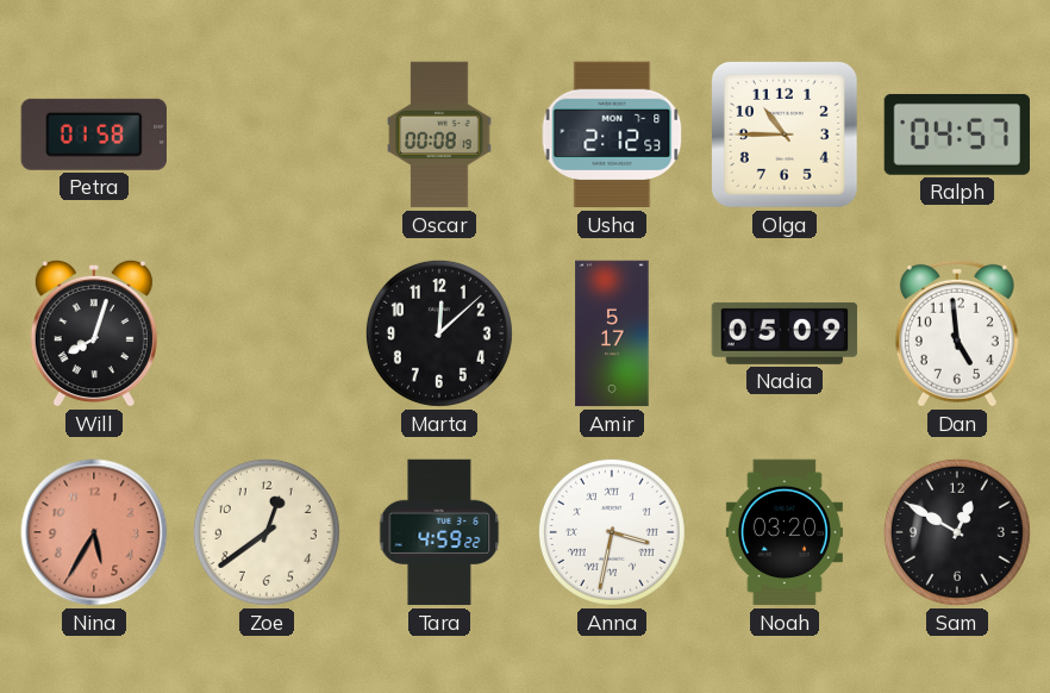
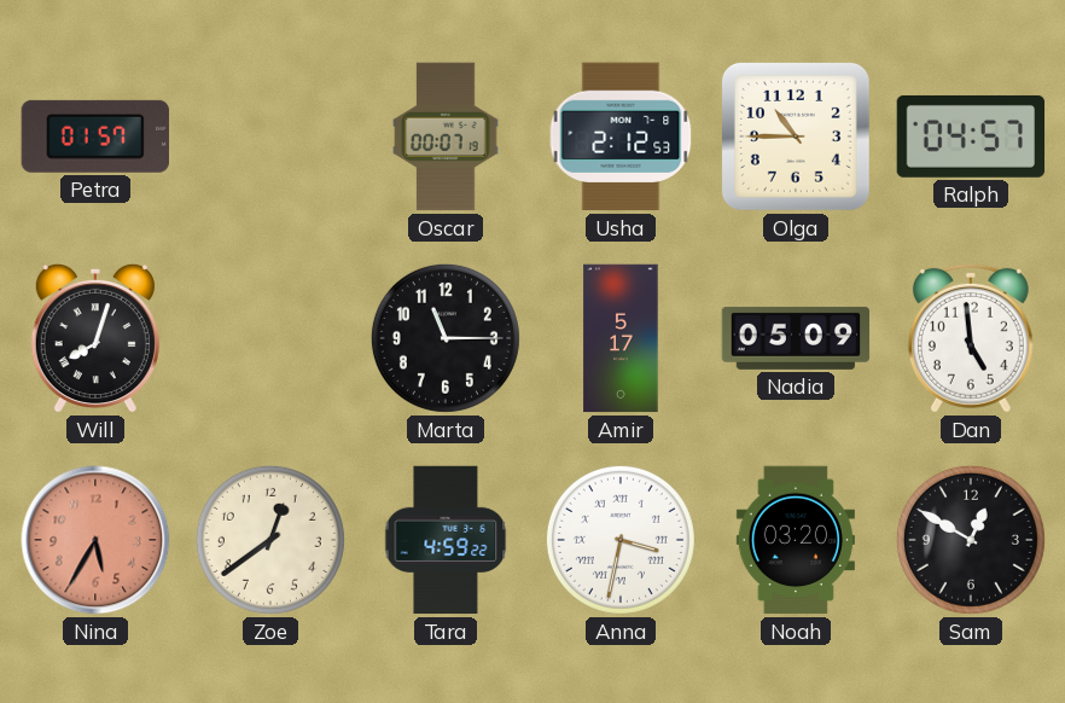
Petra: 01:58 -> 01:57 (95, 136)
Oscar: 00:08 -> 00:07 (446, 136)
Marta: 12:08 -> 11:15 (446, 338)
